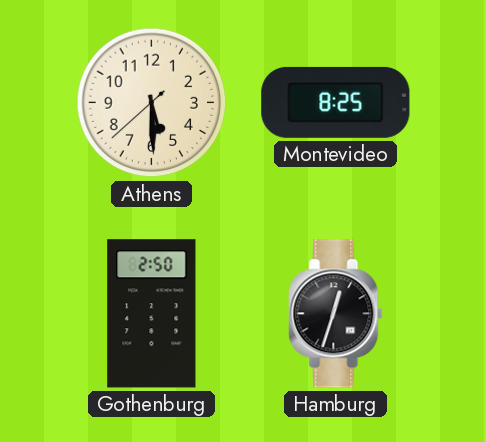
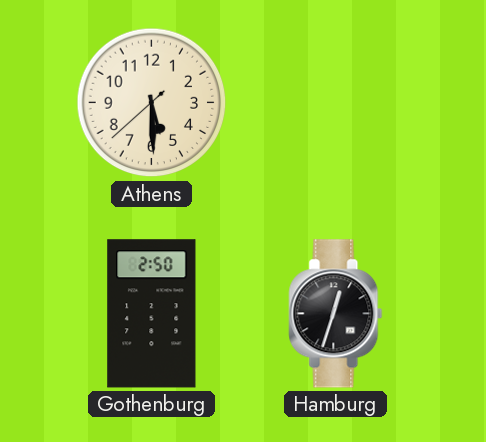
Montevideo: 8:25 -> none (336, 102)
